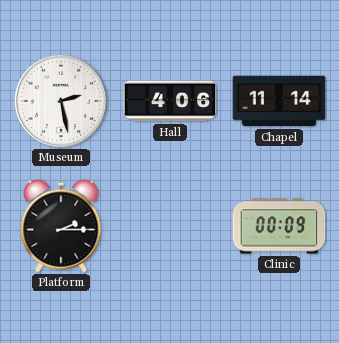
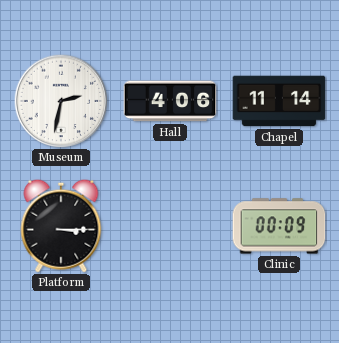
Museum: 2:28 -> 2:32 (61, 101)
Platform: 2:15 -> 3:15 (61, 226)
